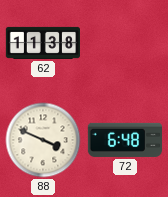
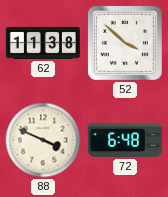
52: none -> 3:52 (125, 43)
